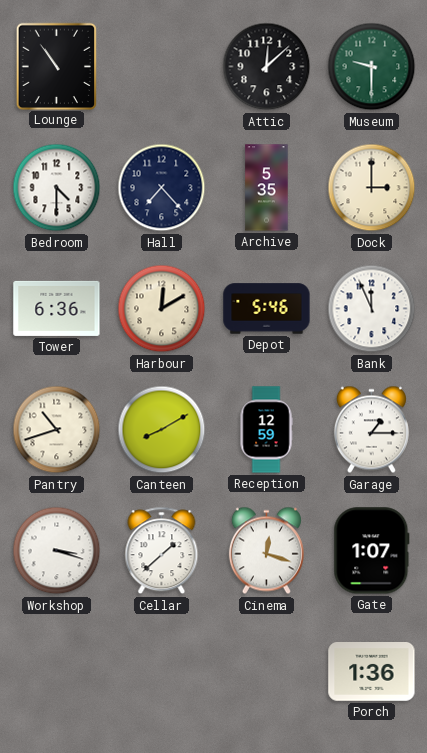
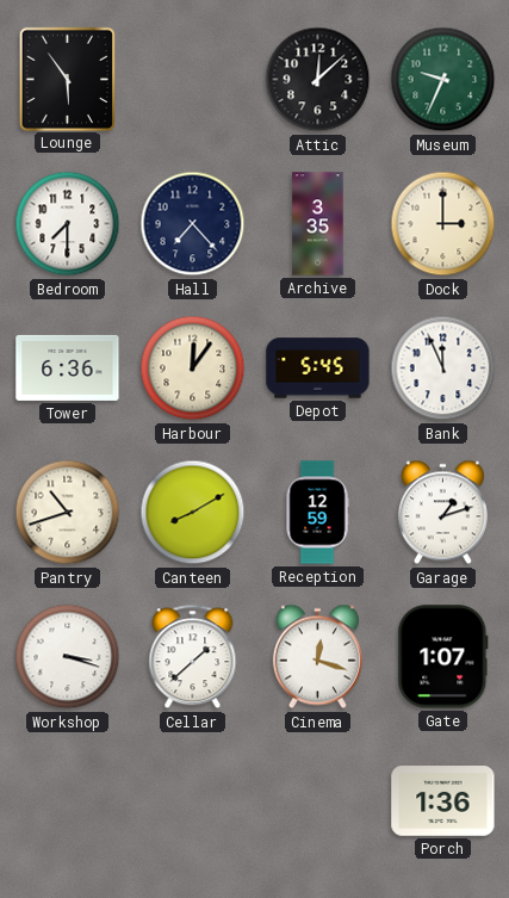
Lounge: 10:54 -> 5:54 (67, 79)
Museum: 9:30 -> 9:34 (443, 80)
Bedroom: 4:30 -> 7:30 (68, 224)
Archive: 5:35 -> 3:35 (318, 224)
Harbour: 12:10 -> 12:06 (193, 369)
Depot: 5:46 -> 5:45 (318, 369)
Garage: 1:15 -> 1:12 (442, 513)
